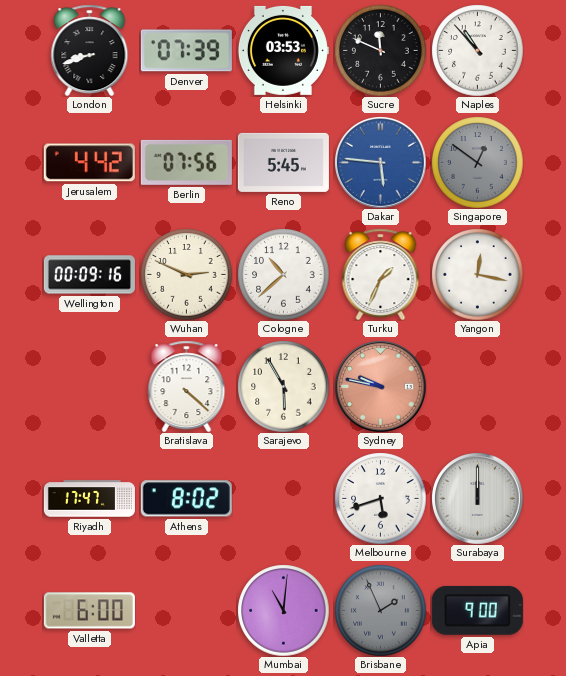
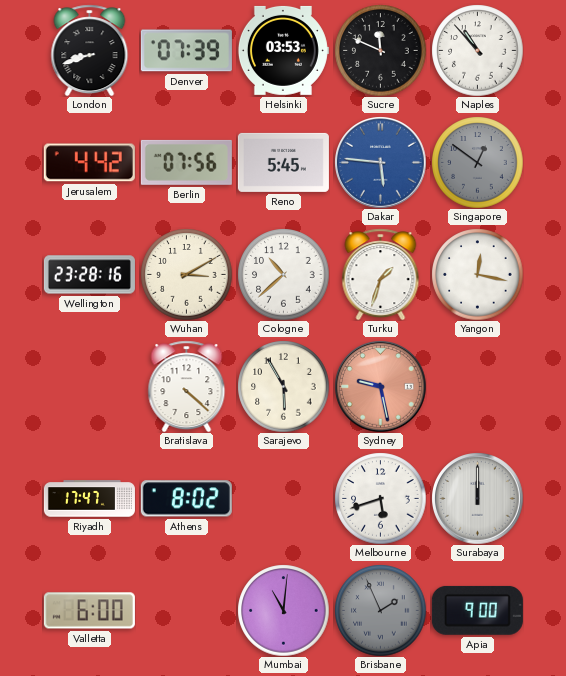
Wellington: 00:09 -> 23:28 (89, 275)
Wuhan: 2:49 -> 3:10 (186, 274)
Turku: 1:34 -> 1:33 (381, 274)
Sydney: 9:47 -> 9:28 (380, 386)
